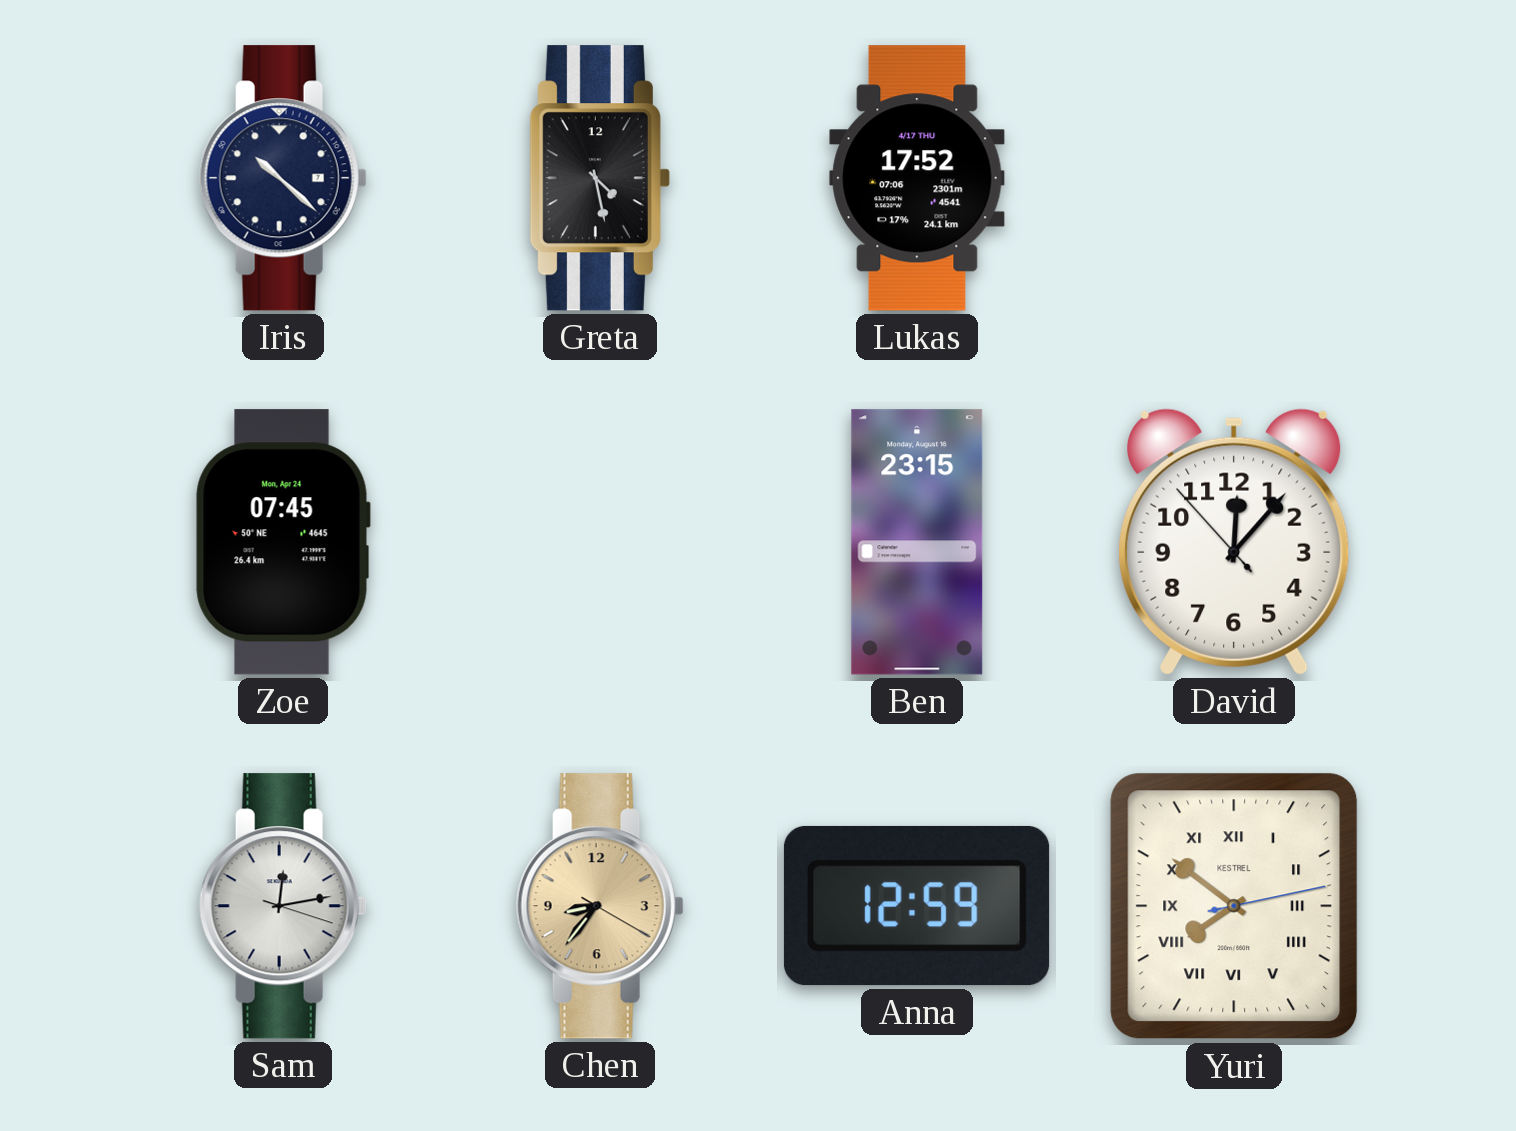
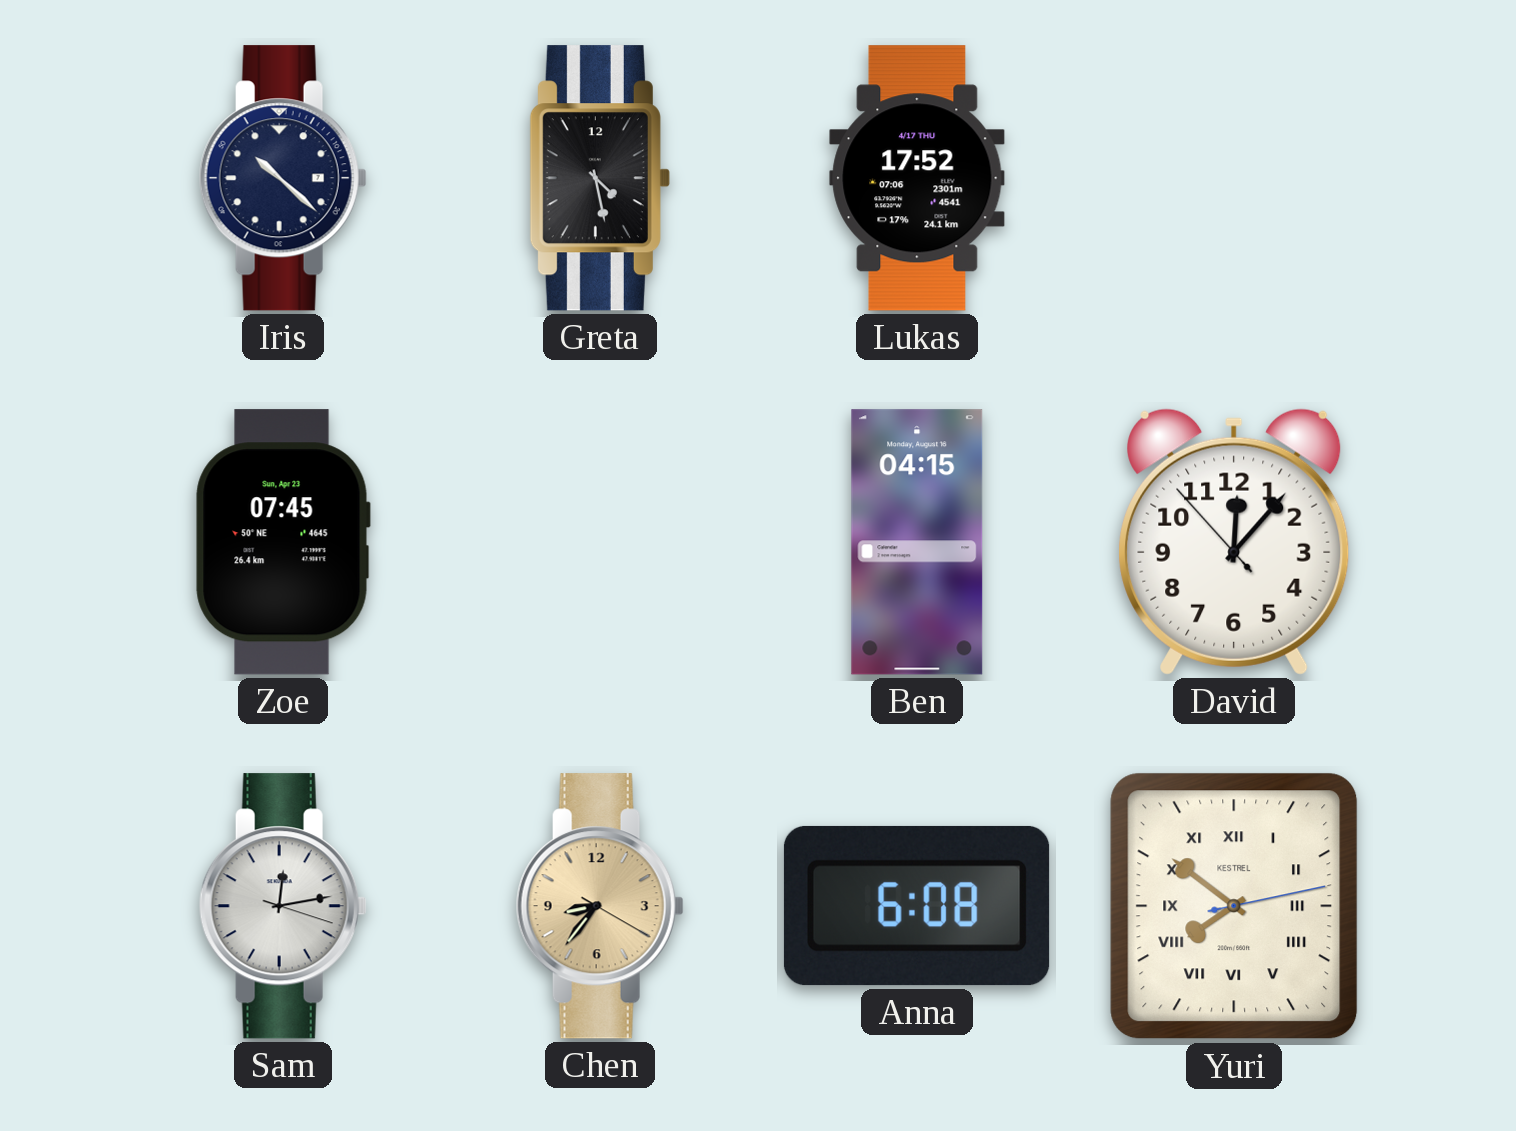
Zoe date: Mon, Apr 24 -> Sun, Apr 23 (283, 542)
Ben: 23:15 -> 04:15 (917, 542)
Anna: 12:59 -> 6:08 (917, 906)
